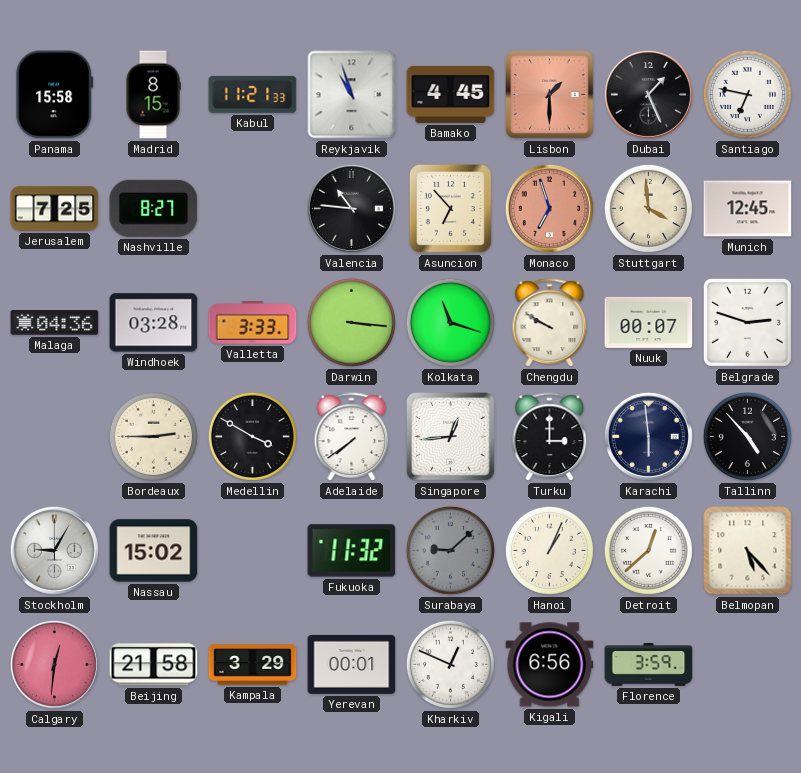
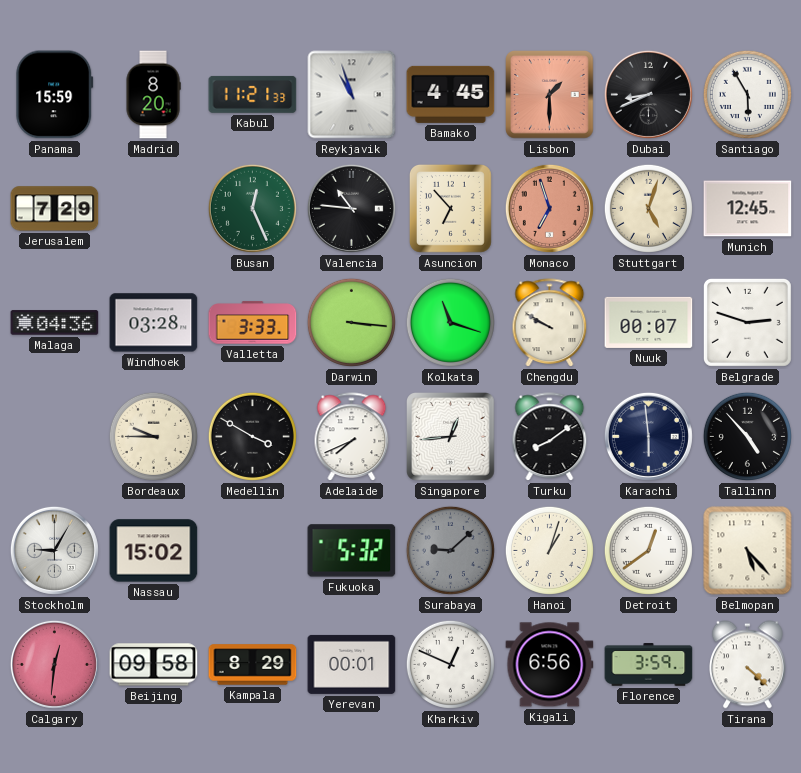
Panama: 15:58 -> 15:59 (55, 95)
Madrid: 8:15 -> 8:20 (153, 95)
Dubai: 1:26 -> 8:41 (648, 94)
Santiago: 6:47 -> 5:55 (747, 94)
Jerusalem: 7:25 -> 7:29 (55, 209)
Nashville: 8:27 -> none (154, 208)
Busan: none -> 12:26 (252, 208)
Stuttgart: 3:59 -> 5:03 (648, 208)
Bordeaux: 2:45 -> 9:45 (153, 436)
Adelaide: 7:39 -> 7:41 (352, 437)
Turku: 3:00 -> 8:09 (550, 437)
Fukuoka: 11:32 -> 5:32 (352, 551)
Hanoi: 1:04 -> 1:03 (549, 550)
Detroit: 12:38 -> 12:39 (648, 550)
Beijing: 21:58 -> 09:58 (154, 665)
Kampala: 3:29 -> 8:29 (253, 665)
Tirana: none -> 4:22 (748, 665)
